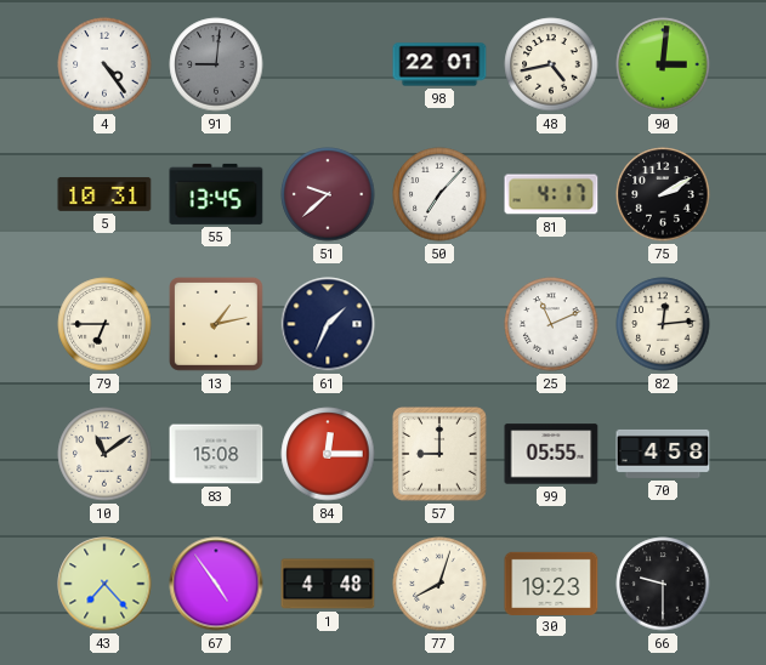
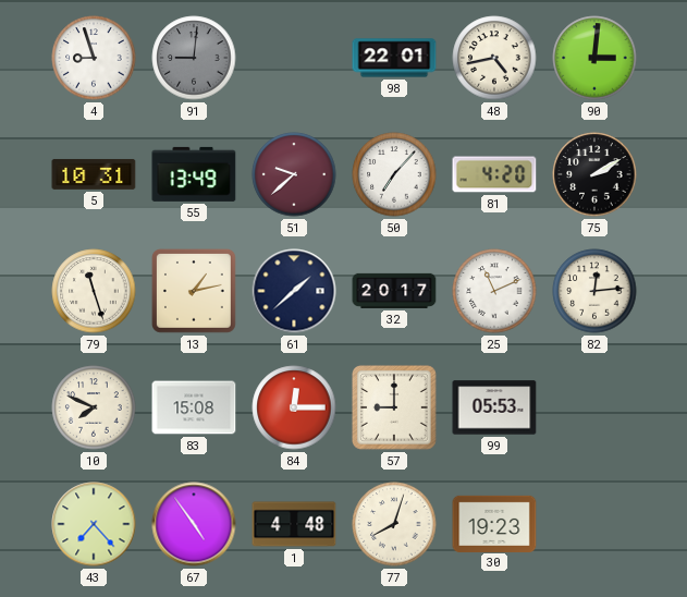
4: 4:24 -> 8:57 (94, 58)
55: 13:45 -> 13:49 (194, 174)
81: 4:17 -> 4:20 (494, 174)
79: 6:45 -> 11:27 (94, 291)
61: 1:34 -> 1:38 (294, 291)
32: none -> 20:17 (394, 291)
10: 11:09 -> 7:49 (94, 407)
99: 05:55 -> 05:53 (494, 407)
70: 4:58 -> none (663, 454)
66: 9:30 -> none (663, 584)
